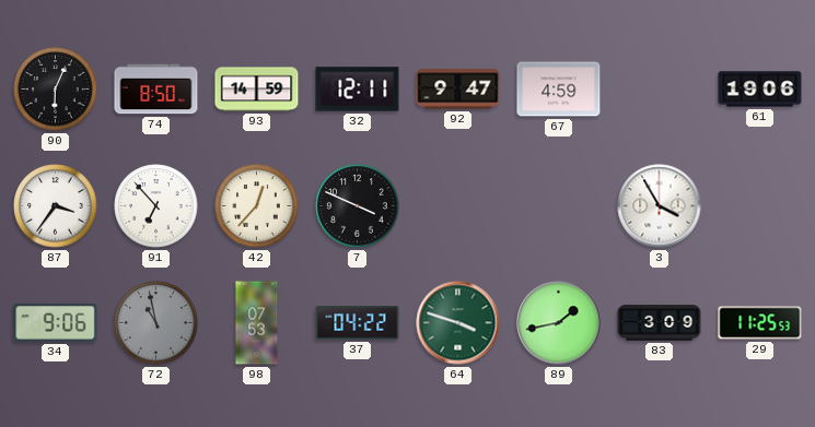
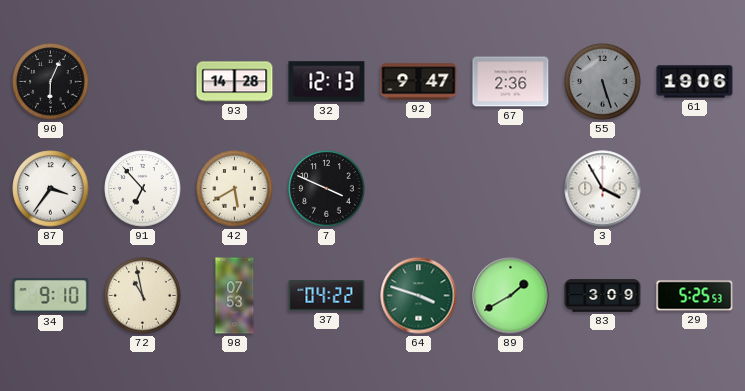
74: 8:50 -> none (156, 90)
93: 14:59 -> 14:28 (235, 82)
32: 12:11 -> 12:13 (327, 82)
67: 4:59 -> 2:36 (511, 82)
55: none -> 5:27 (603, 82)
42: 12:37 -> 5:40 (235, 189)
34: 9:06 -> 9:10 (51, 296)
72 dial: grey -> cream (143, 296)
89: 1:43 -> 1:40 (511, 296)
29: 11:25 -> 5:25 (695, 296)
